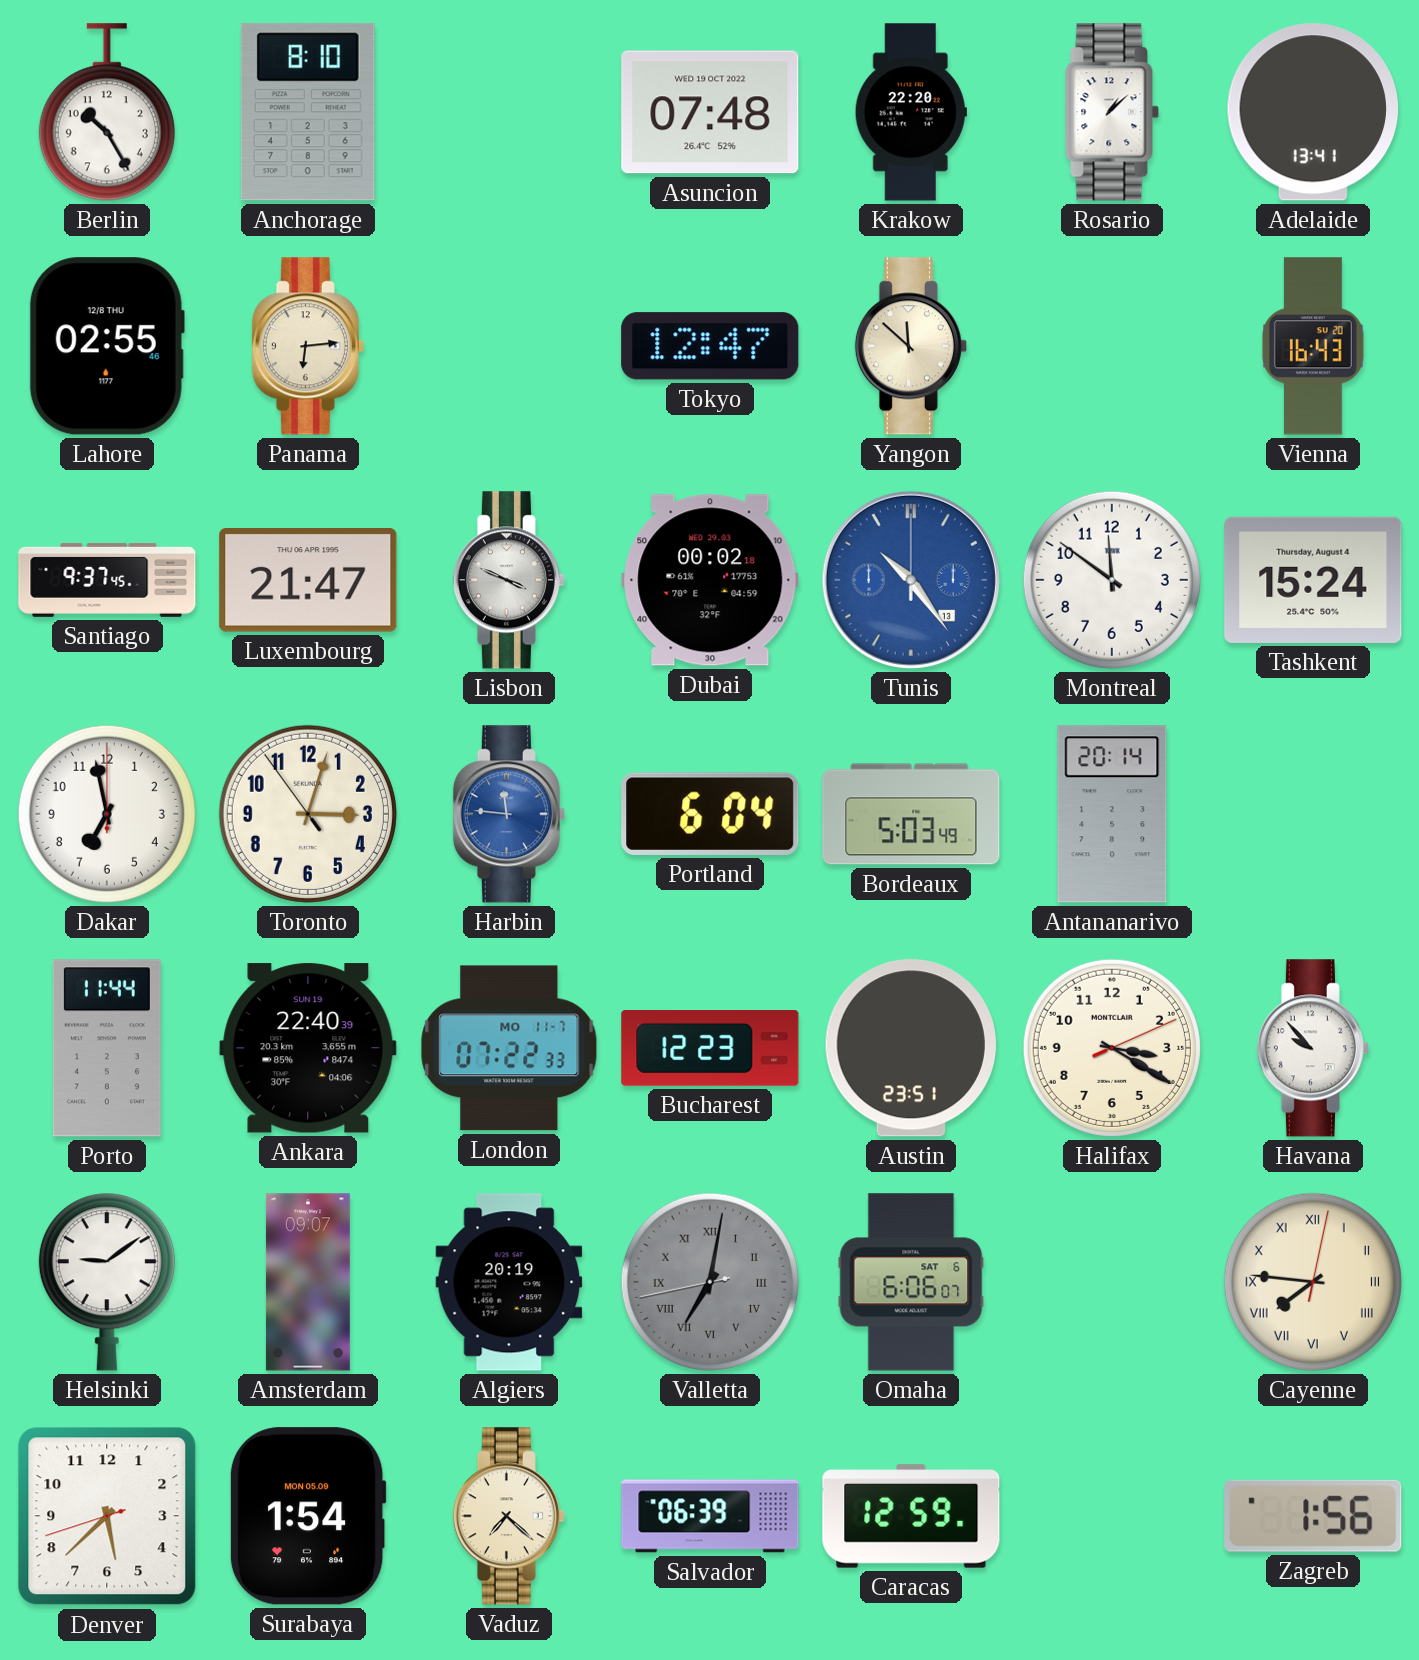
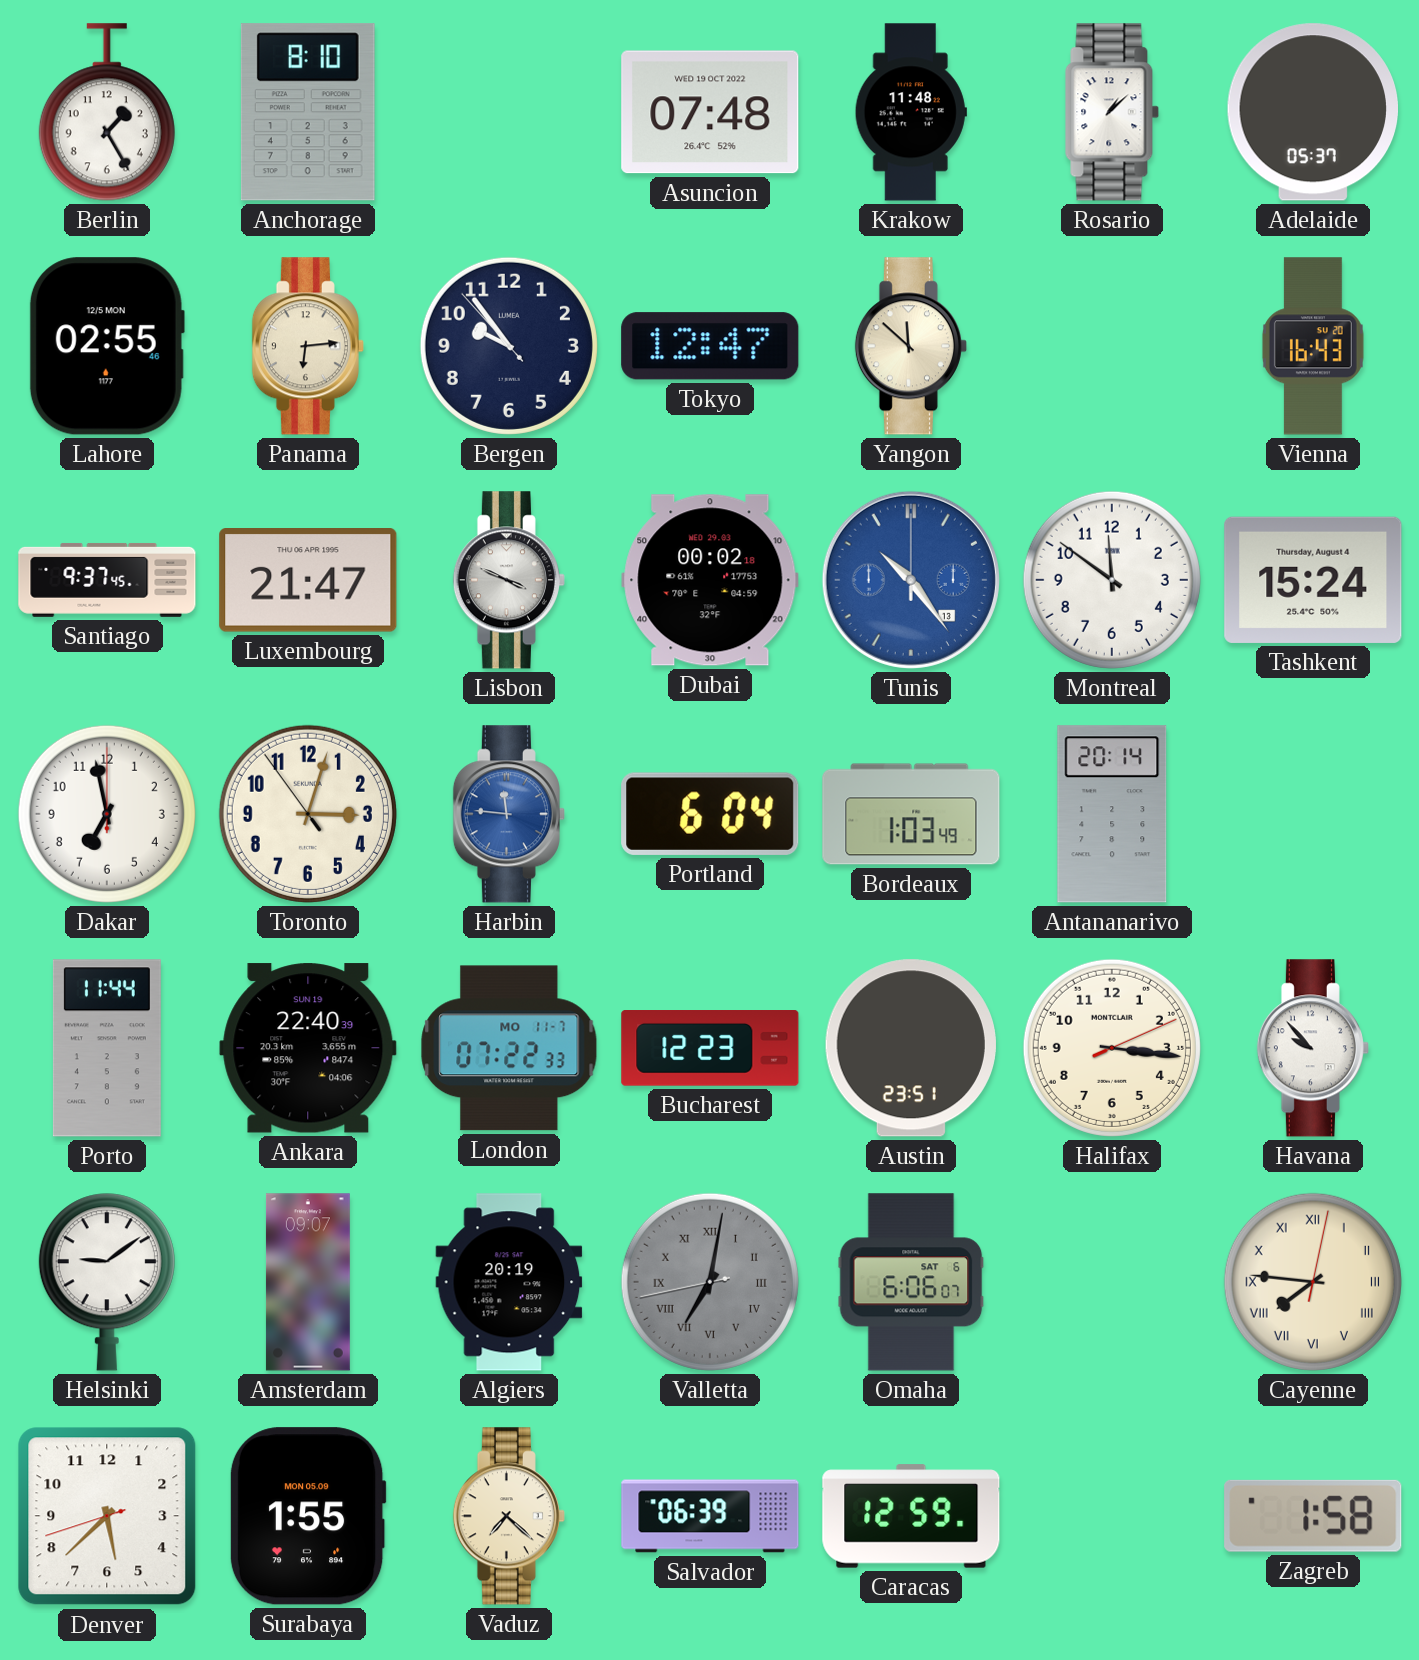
Berlin: 10:25 -> 1:25 (107, 112)
Krakow: 22:20 -> 11:48 (911, 112)
Adelaide: 13:41 -> 05:37 (1312, 112)
Lahore date: 12/8 THU -> 12/5 MON (107, 346)
Bergen: none -> 9:53 (509, 346)
Bordeaux: 5:03 -> 1:03 (911, 814)
Halifax: 3:20 -> 3:16 (1112, 1048)
Surabaya: 1:54 -> 1:55 (308, 1516)
Zagreb: 1:56 -> 1:58 (1313, 1516)
